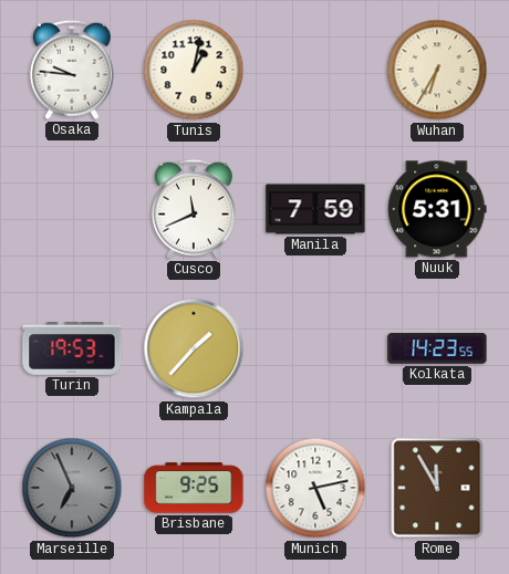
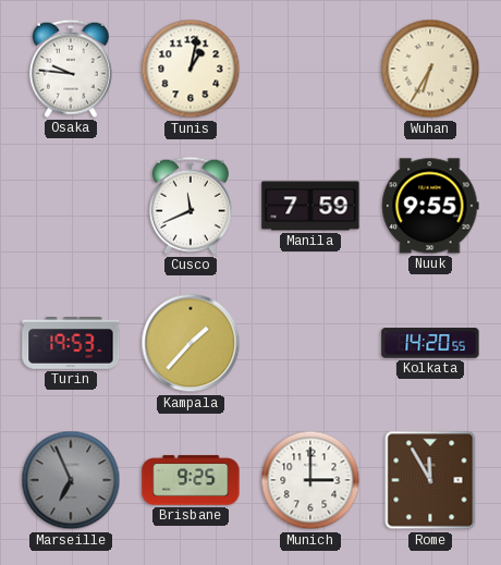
Nuuk: 5:31 -> 9:55 (430, 206)
Kolkata: 14:23 -> 14:20 (430, 343)
Munich: 5:13 -> 3:00 (310, 480)
